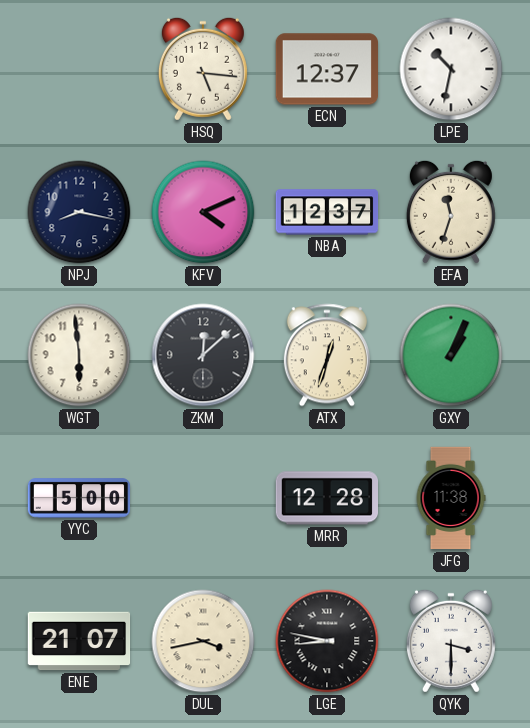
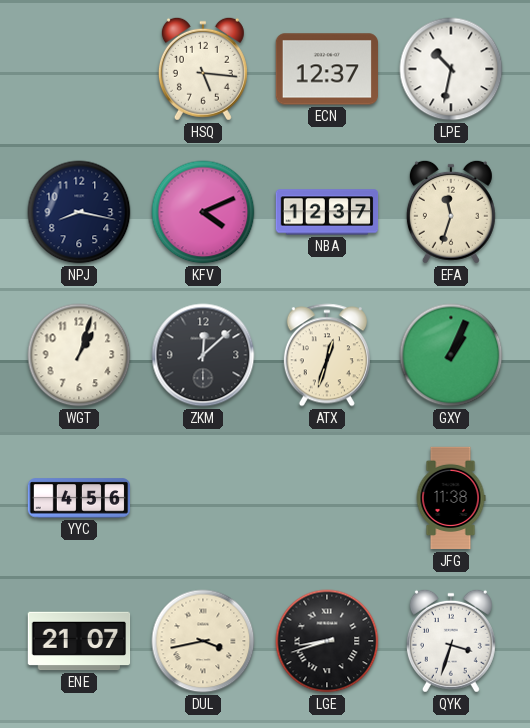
WGT: 5:59 -> 1:03 (79, 355)
YYC: 5:00 -> 4:56 (79, 498)
MRR: 12:28 -> none (326, 498)
LGE: 8:47 -> 8:42 (327, 641)
QYK: 3:30 -> 3:33 (451, 641)
